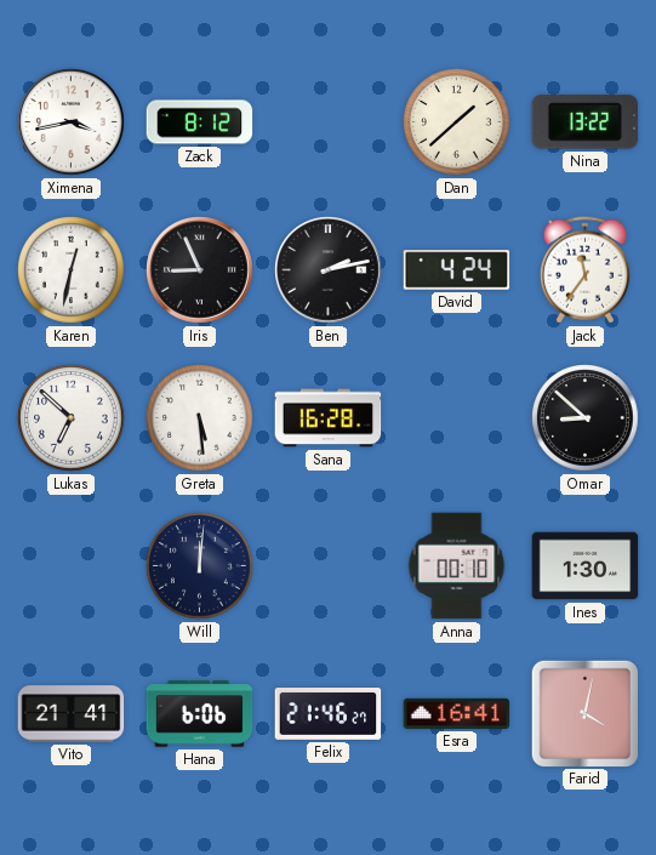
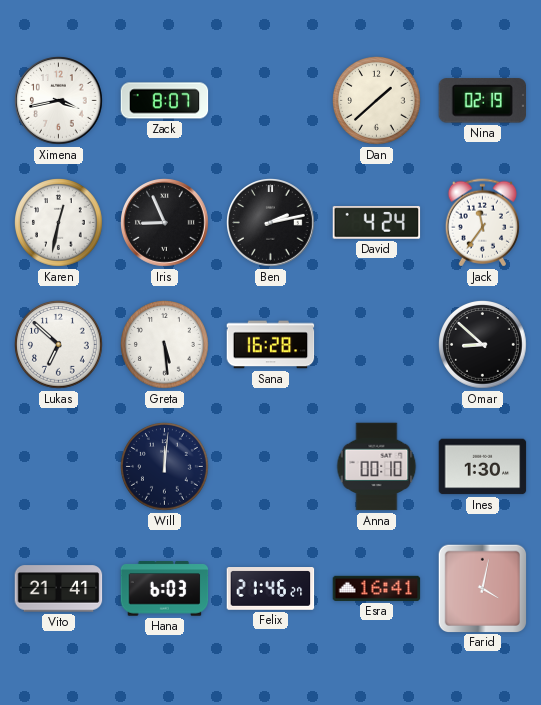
Zack: 8:12 -> 8:07 (165, 101)
Nina: 13:22 -> 02:19 (483, 101)
Hana: 6:06 -> 6:03 (165, 589)
